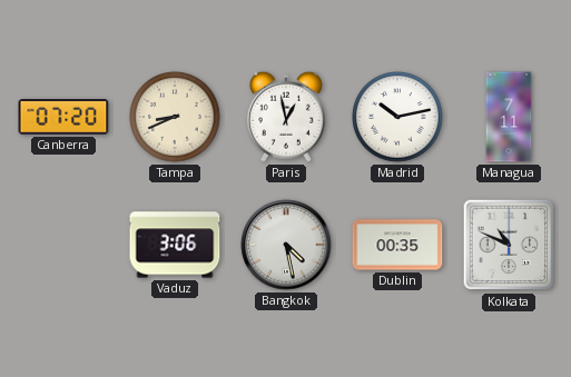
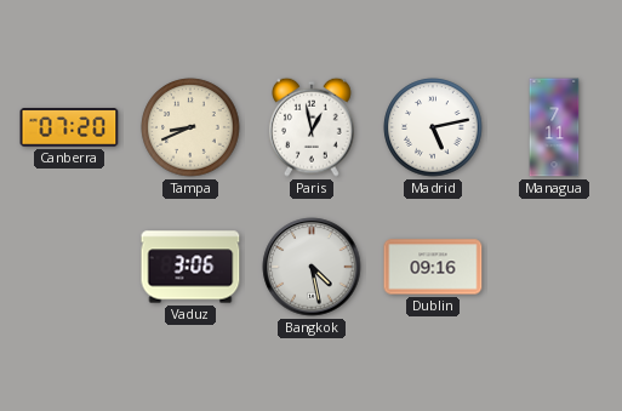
Madrid: 10:13 -> 5:13 (433, 127)
Dublin: 00:35 -> 09:16 (433, 267)
Kolkata: 10:49 -> none (509, 245)
